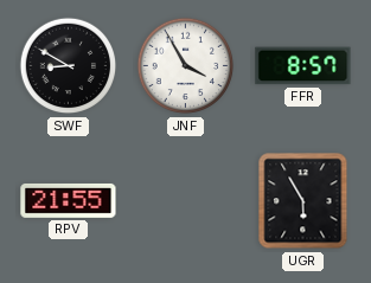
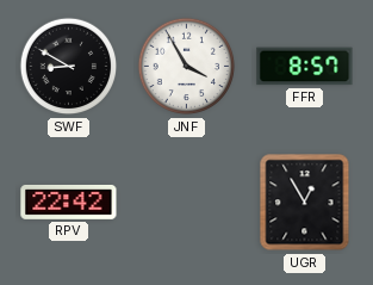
RPV: 21:55 -> 22:42 (69, 202)
UGR: 5:55 -> 12:55 (305, 203)
